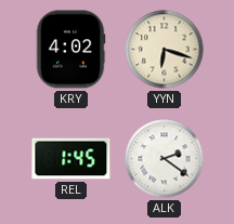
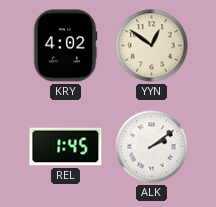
YYN: 6:18 -> 12:51 (152, 46)
ALK: 2:21 -> 2:09 (152, 147)
